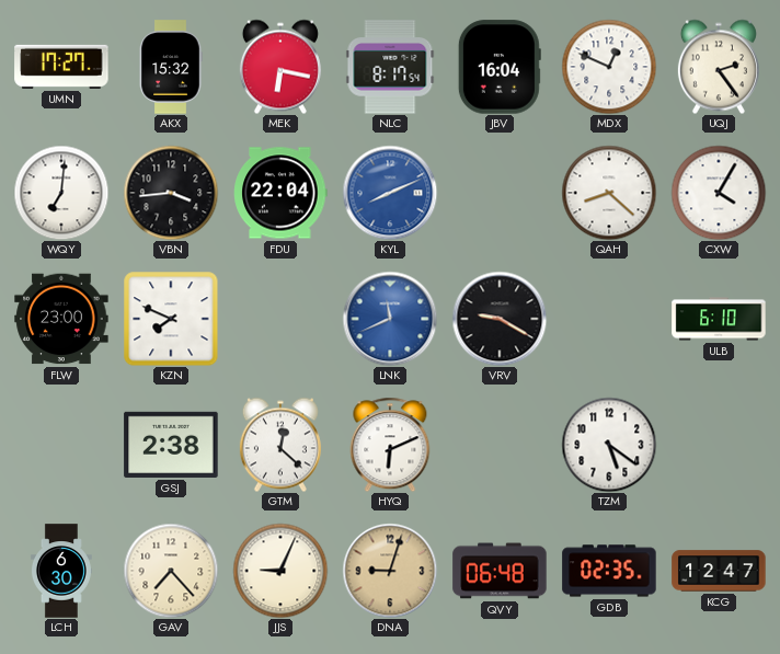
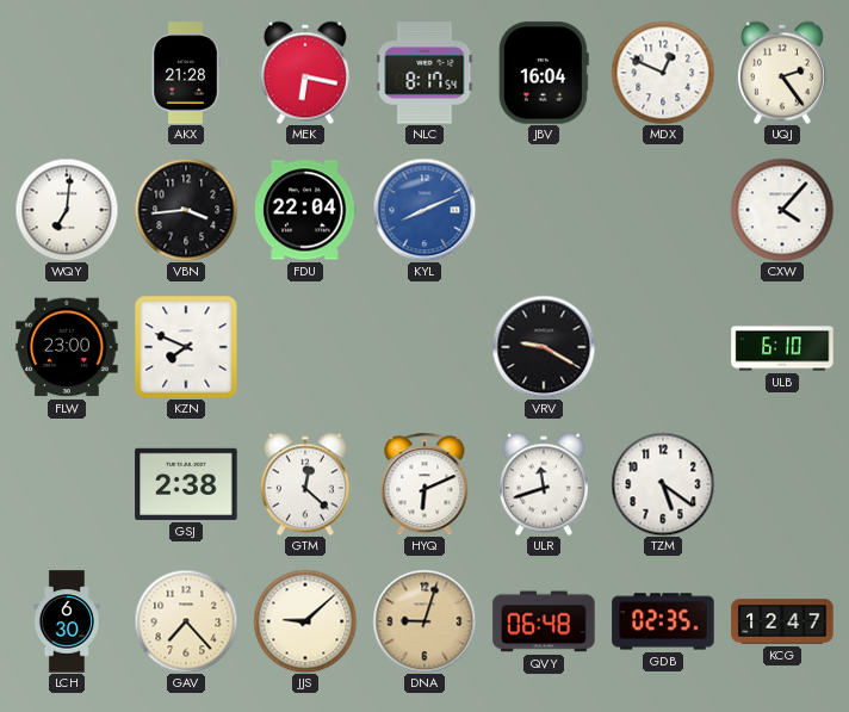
UMN: 17:27 -> none (61, 67)
AKX: 15:32 -> 21:28 (186, 73)
QAH: 8:22 -> none (609, 193)
CXW: 4:05 -> 4:07 (782, 210)
LNK: 11:41 -> none (390, 319)
ULR: none -> 11:42 (544, 484)
JJS: 9:04 -> 9:08 (305, 621)
